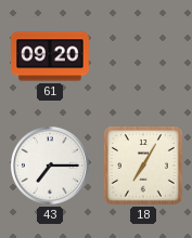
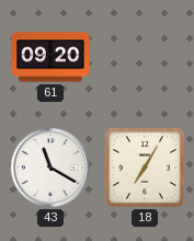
43: 7:15 -> 11:20 (50, 168)
